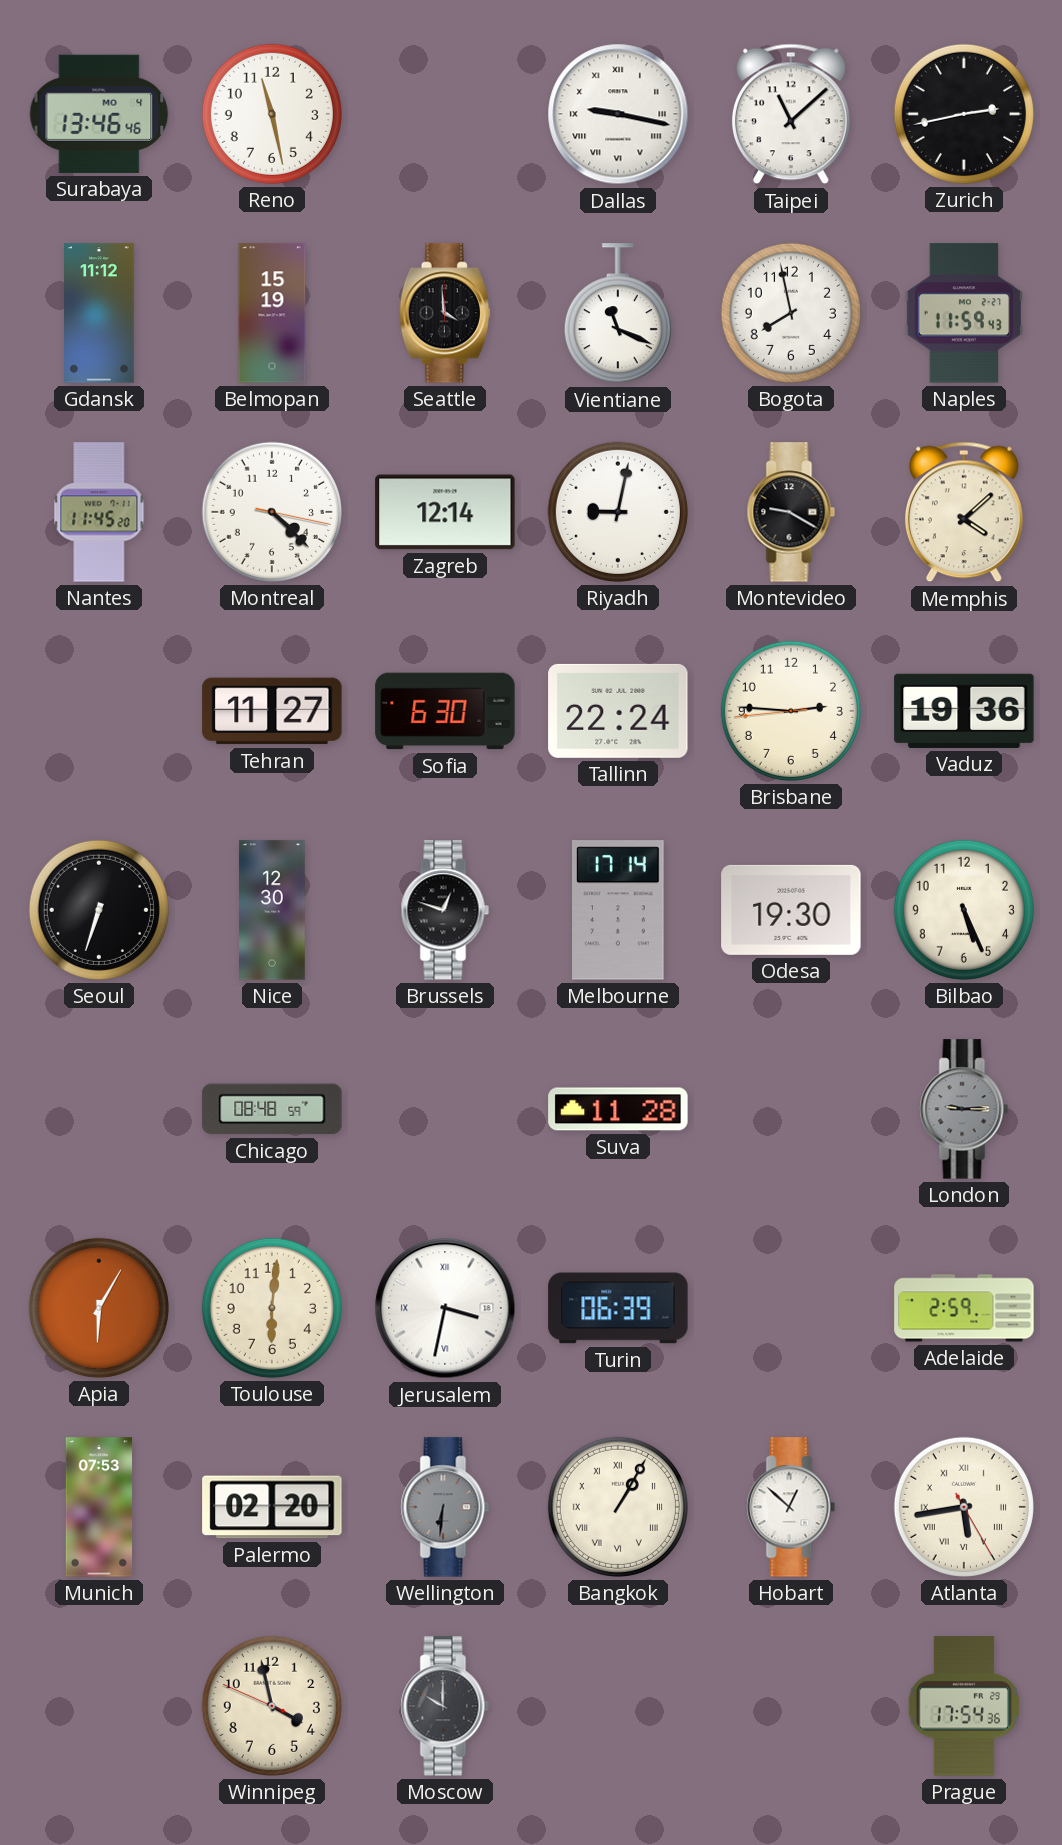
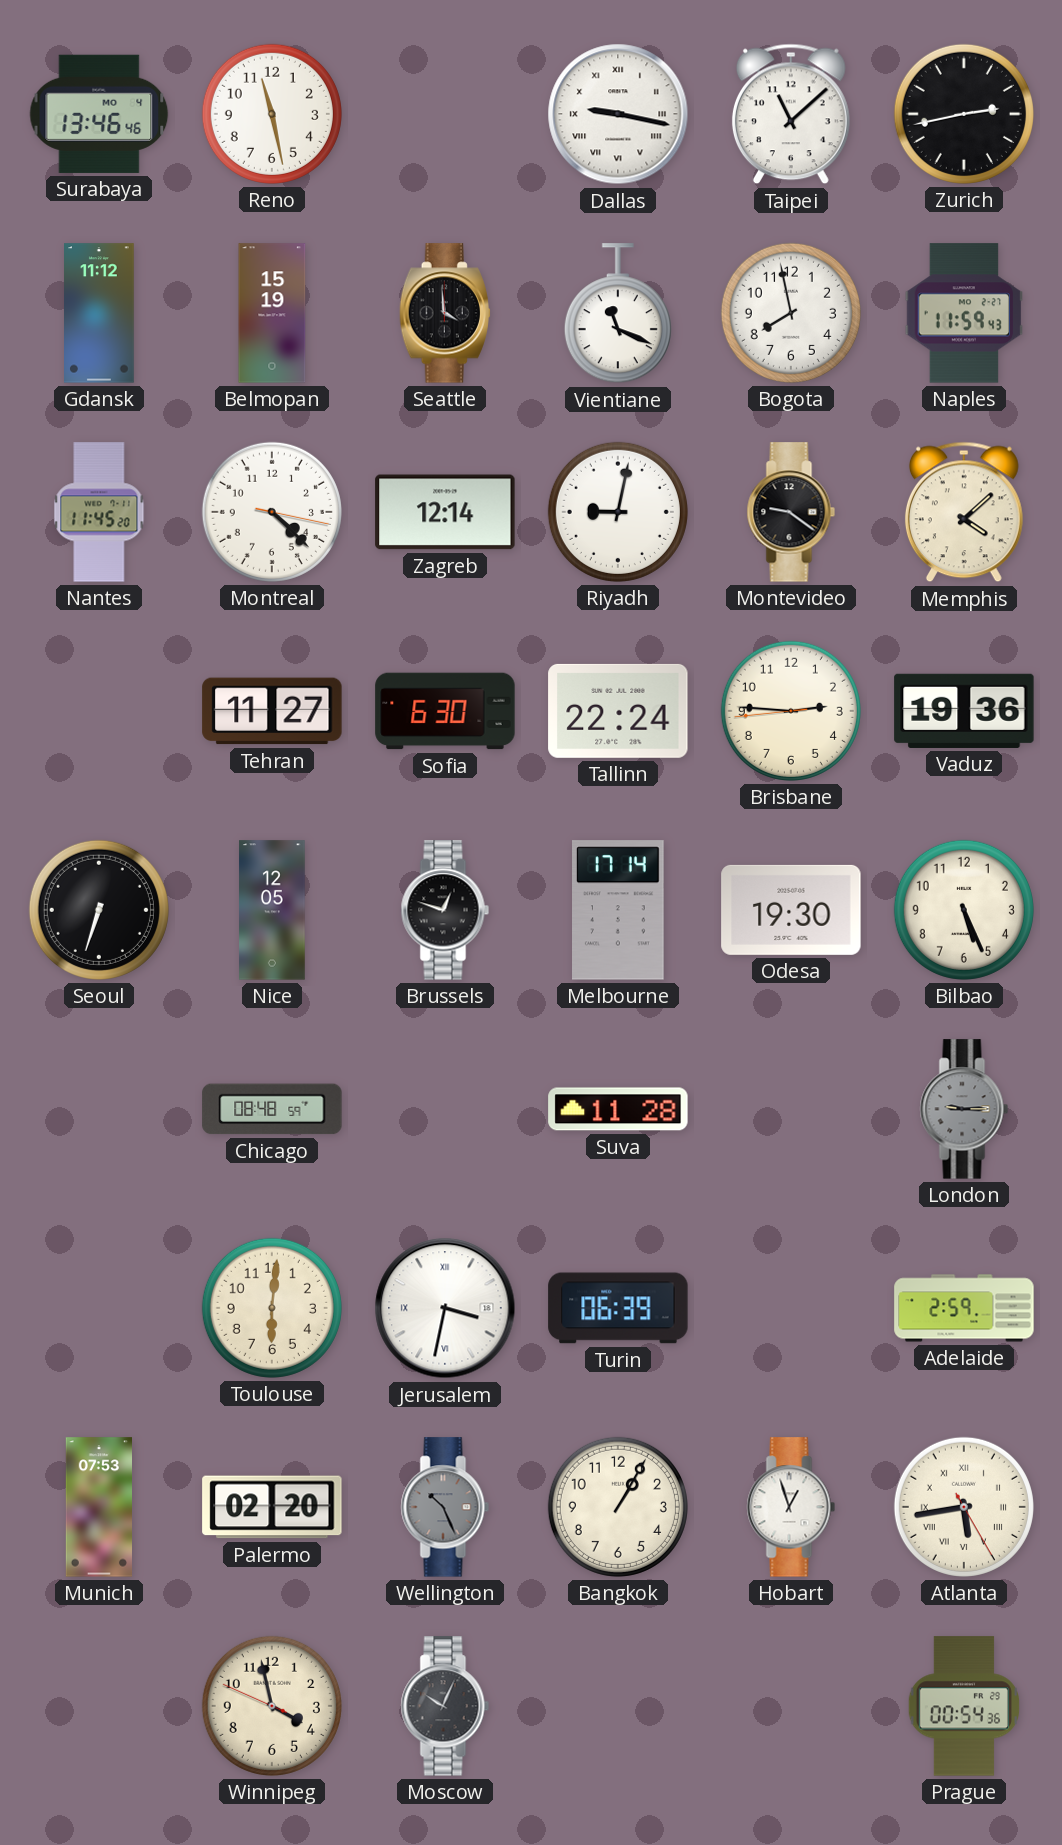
Montevideo: 9:20 -> 9:21 (791, 512)
Nice: 12:30 -> 12:05 (272, 910)
Apia: 6:05 -> none (99, 1308)
Wellington: 6:31 -> 10:26 (445, 1507)
Bangkok numerals: Roman -> Arabic (618, 1507)
Hobart: 12:52 -> 12:57 (791, 1507)
Moscow: 10:00 -> 10:04 (445, 1706)
Prague: 17:54 -> 00:54 (963, 1706)
